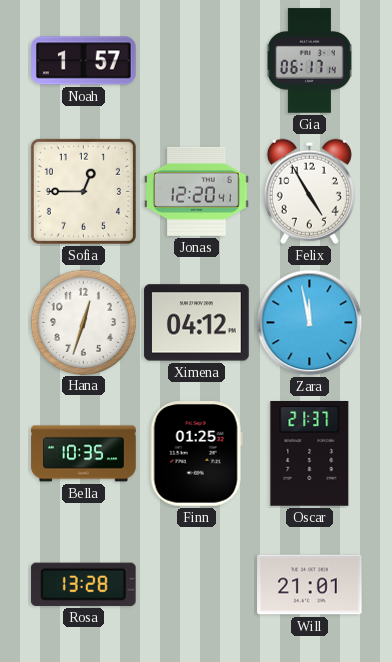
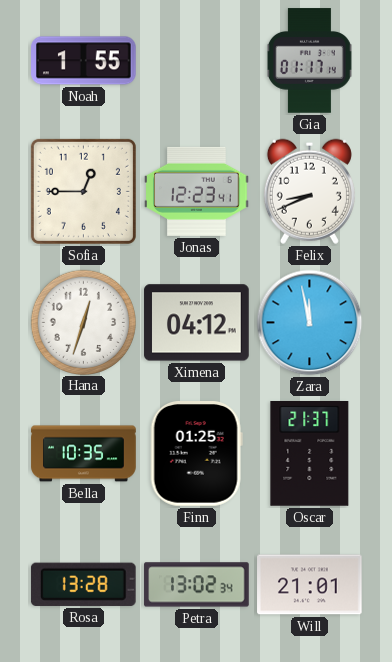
Noah: 1:57 -> 1:55 (84, 61)
Gia: 06:17 -> 01:17 (309, 61)
Jonas: 12:20 -> 12:23 (197, 191)
Felix: 4:55 -> 8:41 (309, 191)
Petra: none -> 13:02 (197, 585)
